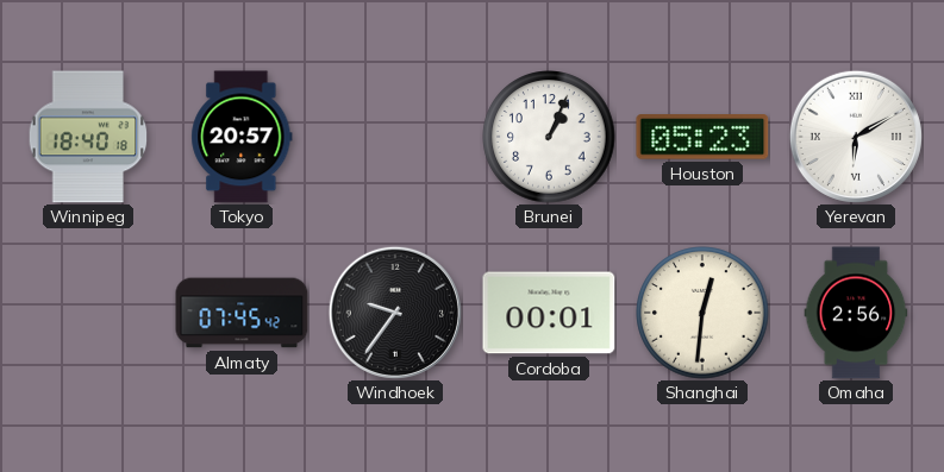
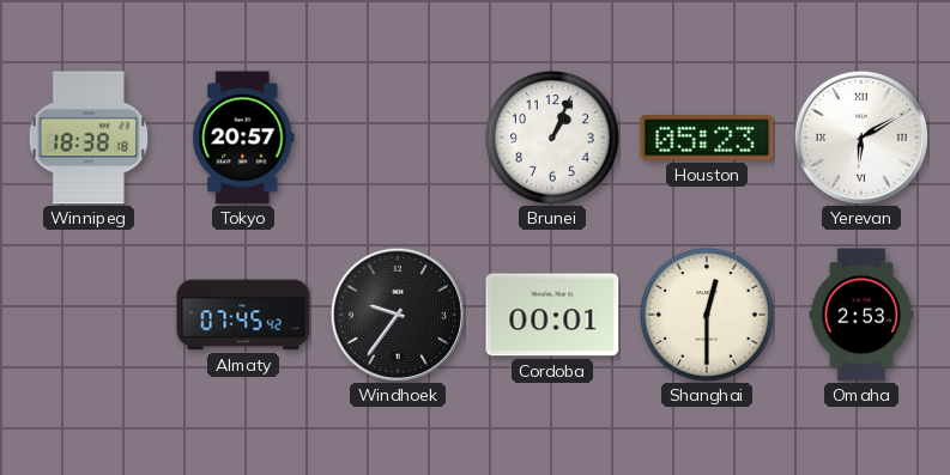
Winnipeg: 18:40 -> 18:38 (89, 138)
Shanghai: 12:31 -> 12:30 (707, 315)
Omaha: 2:56 -> 2:53 (861, 315)
